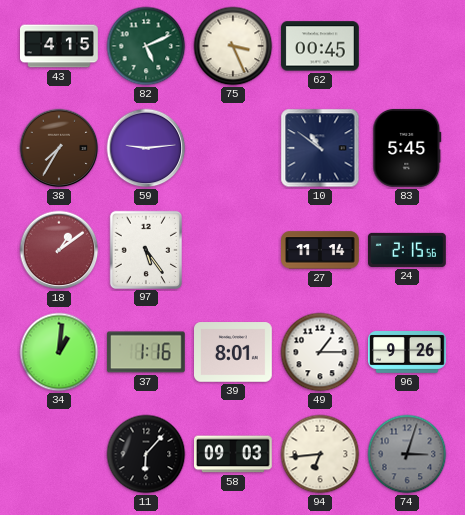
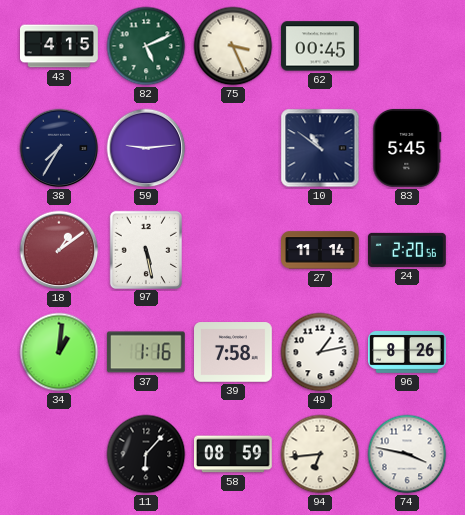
38 dial: brown -> navy (59, 148)
97: 5:24 -> 5:28 (145, 249)
24: 2:15 -> 2:20 (408, 250)
39: 8:01 -> 7:58 (234, 352)
49: 1:15 -> 1:13 (320, 352)
96: 9:26 -> 8:26 (408, 353)
58: 09:03 -> 08:59 (234, 454)
74: 3:03 -> 3:47 (407, 454)
74 dial: grey -> white (407, 454)
